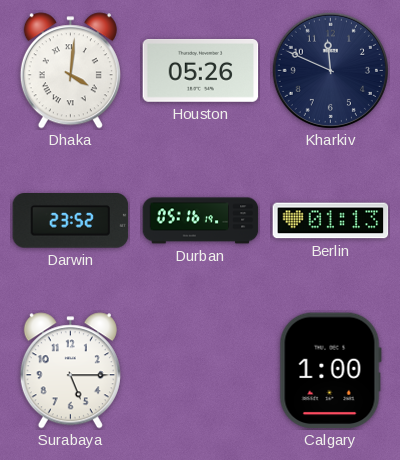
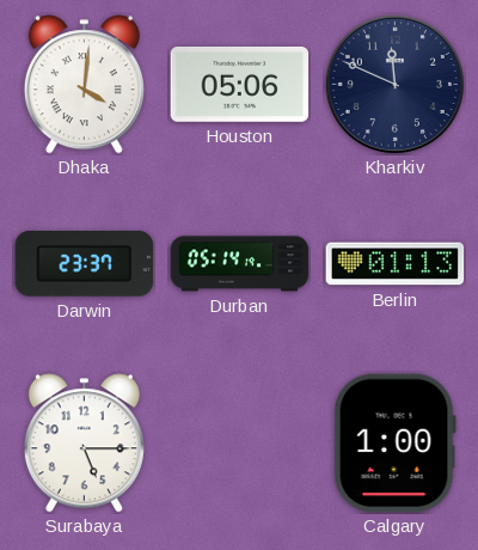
Houston: 05:26 -> 05:06 (240, 84)
Darwin: 23:52 -> 23:37 (85, 264)
Durban: 05:16 -> 05:14 (240, 264)
